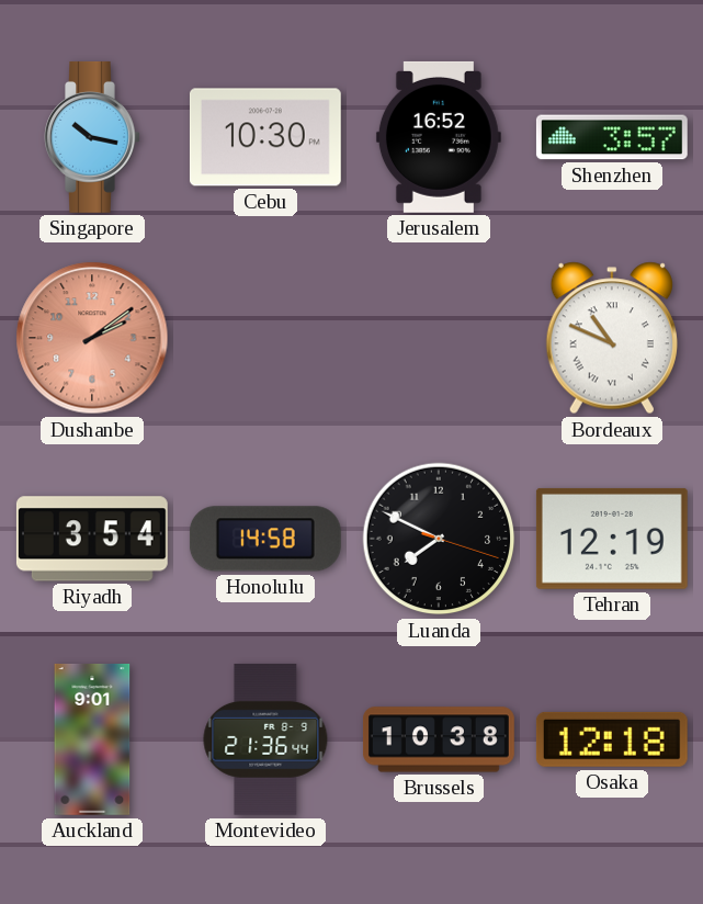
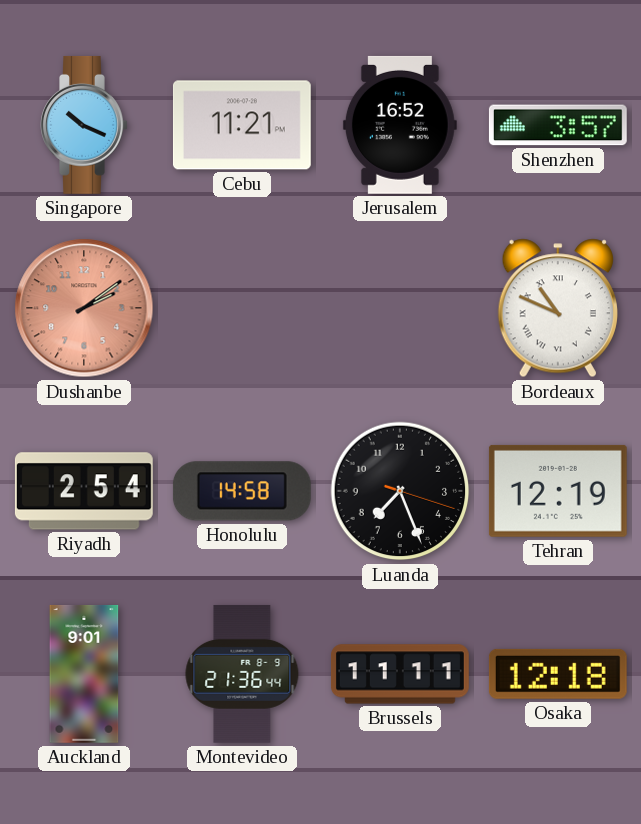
Singapore: 10:17 -> 10:19 (84, 125)
Cebu: 10:30 -> 11:21 (242, 125)
Riyadh: 3:54 -> 2:54 (84, 491)
Luanda: 7:49 -> 7:26 (400, 491)
Brussels: 10:38 -> 11:11 (401, 674)
